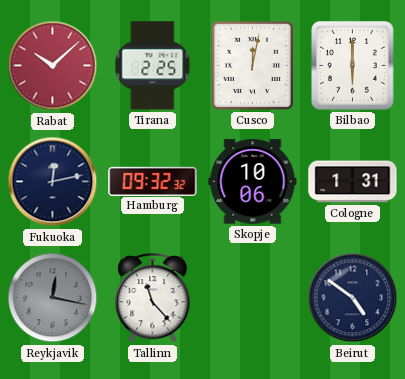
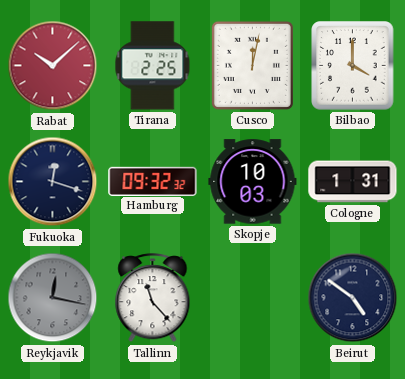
Bilbao: 6:00 -> 4:00 (353, 66)
Fukuoka: 12:13 -> 12:18 (53, 182)
Skopje: 10:06 -> 10:03 (253, 182)
